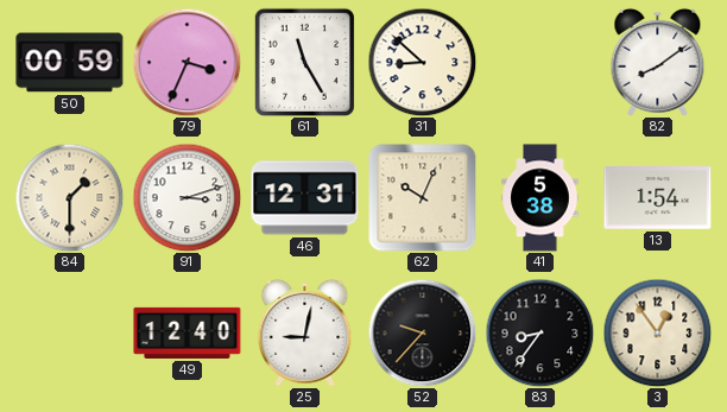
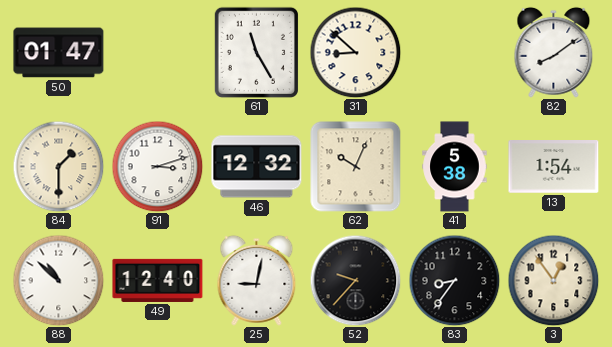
50: 00:59 -> 01:47 (59, 53)
79: 3:34 -> none (187, 62)
46: 12:31 -> 12:32 (257, 167)
88: none -> 10:52 (58, 280)
